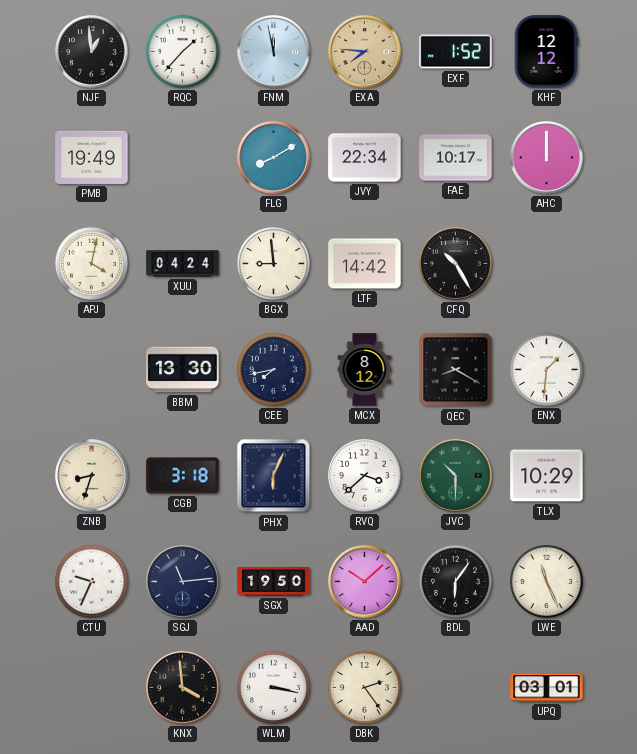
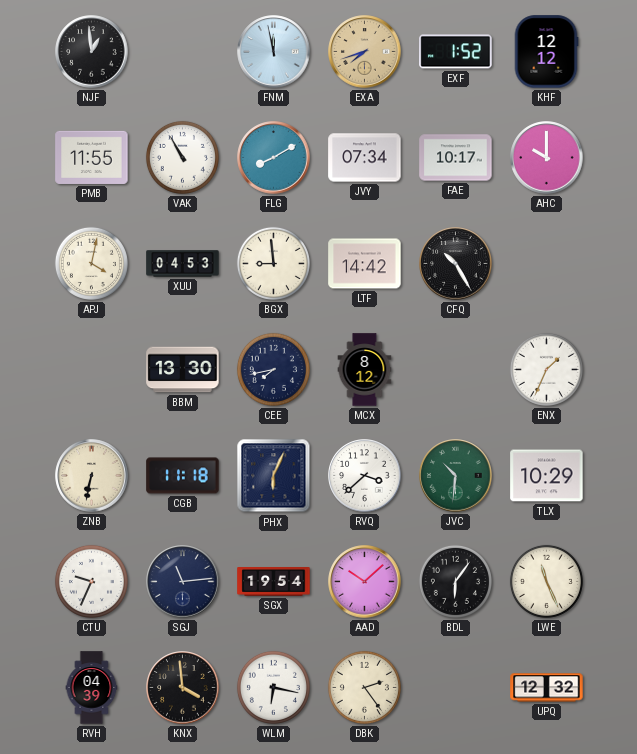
RQC: 1:37 -> none (182, 51)
EXA: 7:46 -> 7:42 (365, 52)
PMB: 19:49 -> 11:55 (92, 157)
VAK: none -> 10:55 (182, 157)
JVY: 22:34 -> 07:34 (365, 158)
AHC: 12:00 -> 10:00 (547, 158)
XUU: 04:24 -> 04:53 (183, 264)
QEC: 8:20 -> none (456, 370)
ENX: 1:31 -> 1:34 (546, 369)
ZNB: 8:33 -> 6:32 (92, 476)
CGB: 3:18 -> 11:18 (183, 476)
JVC: 10:30 -> 10:31 (456, 476)
SGX: 19:50 -> 19:54 (274, 582)
RVH: none -> 04:39 (92, 688)
WLM: 3:17 -> 6:17 (273, 687)
UPQ: 03:01 -> 12:32 (547, 688)
